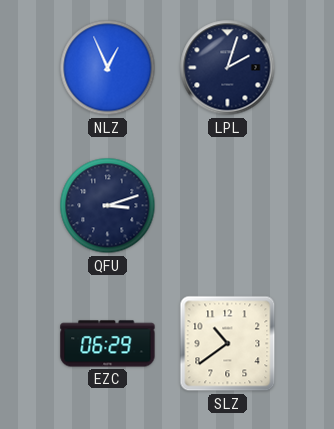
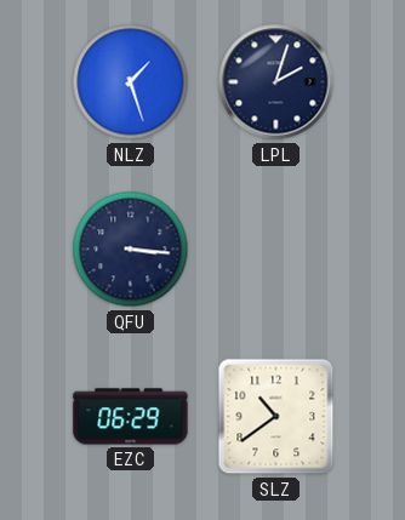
NLZ: 12:56 -> 1:27 (131, 82)
QFU: 3:12 -> 3:16 (131, 250)
